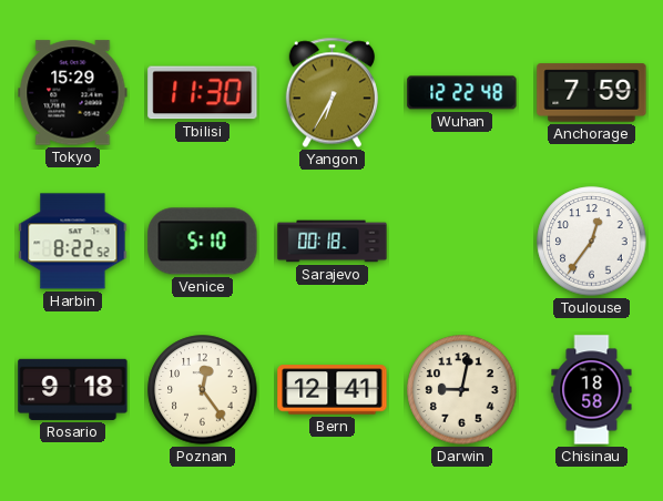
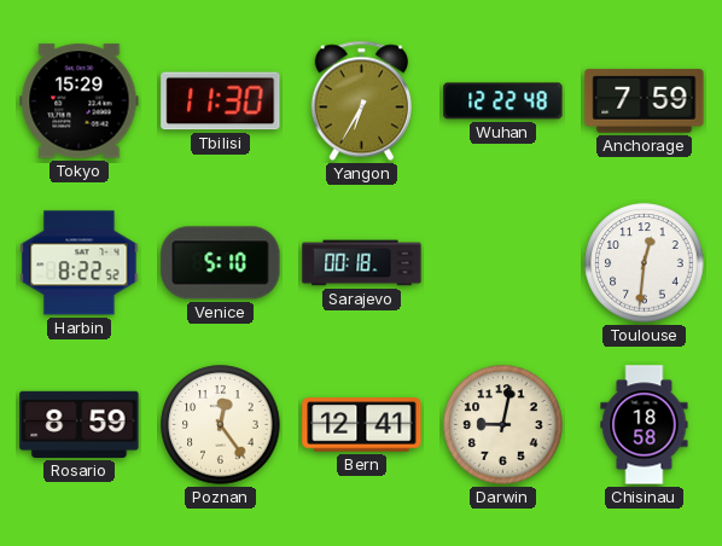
Toulouse: 12:36 -> 12:31 (645, 263)
Rosario: 9:18 -> 8:59 (80, 424)
